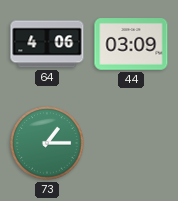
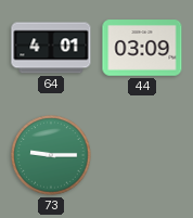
64: 4:06 -> 4:01 (51, 48)
73: 1:15 -> 9:15 (51, 155)
